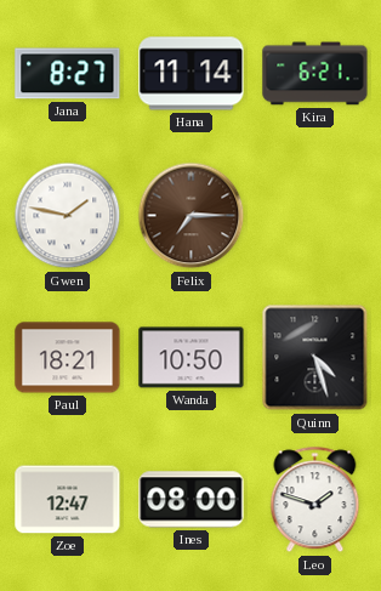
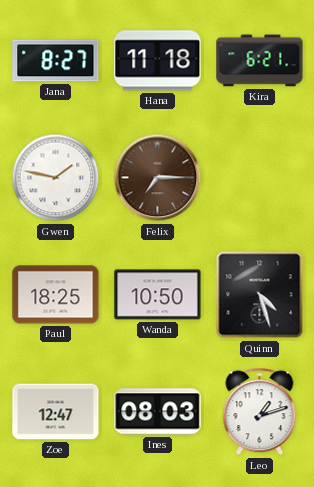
Hana: 11:14 -> 11:18 (158, 61)
Paul: 18:21 -> 18:25 (56, 295)
Ines: 08:00 -> 08:03 (158, 412)
Leo: 1:48 -> 1:12 (260, 412)
